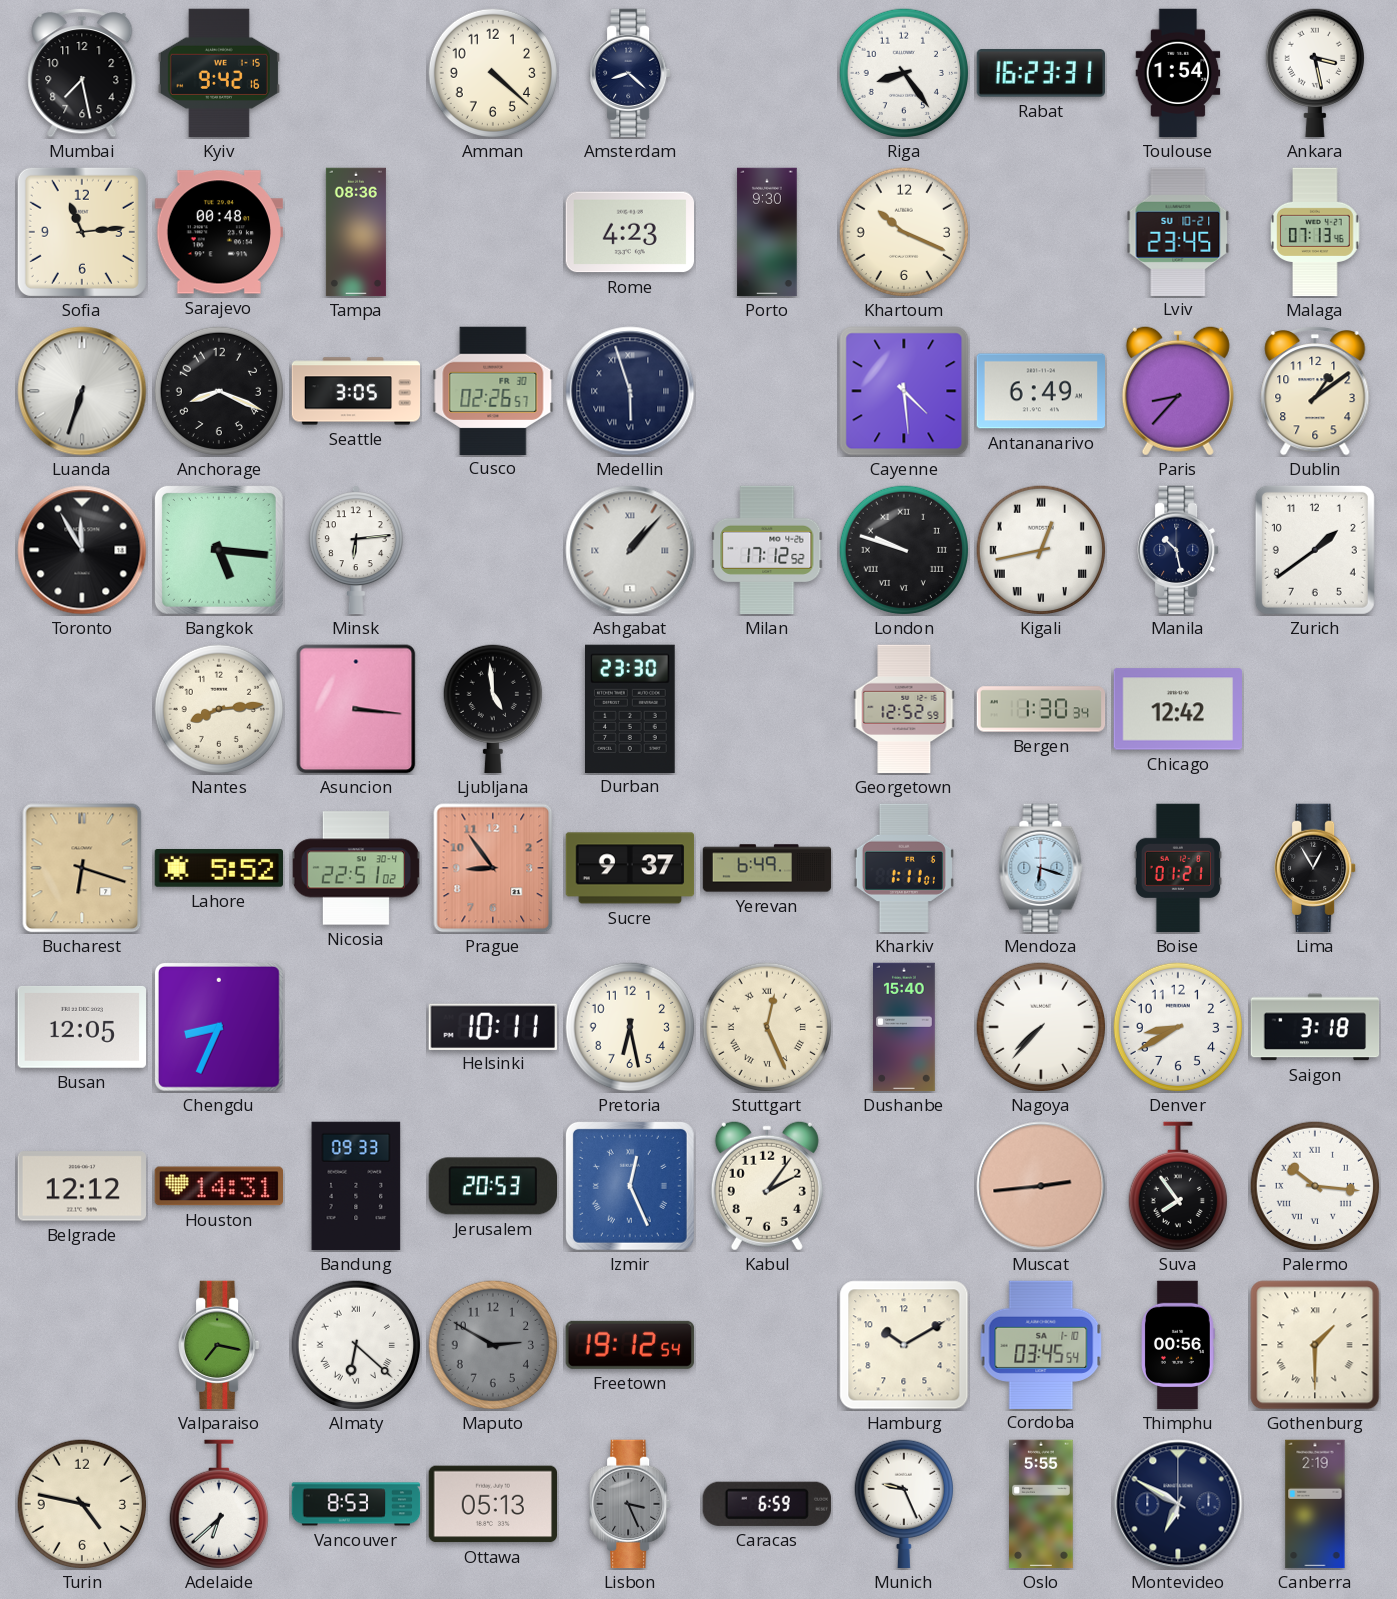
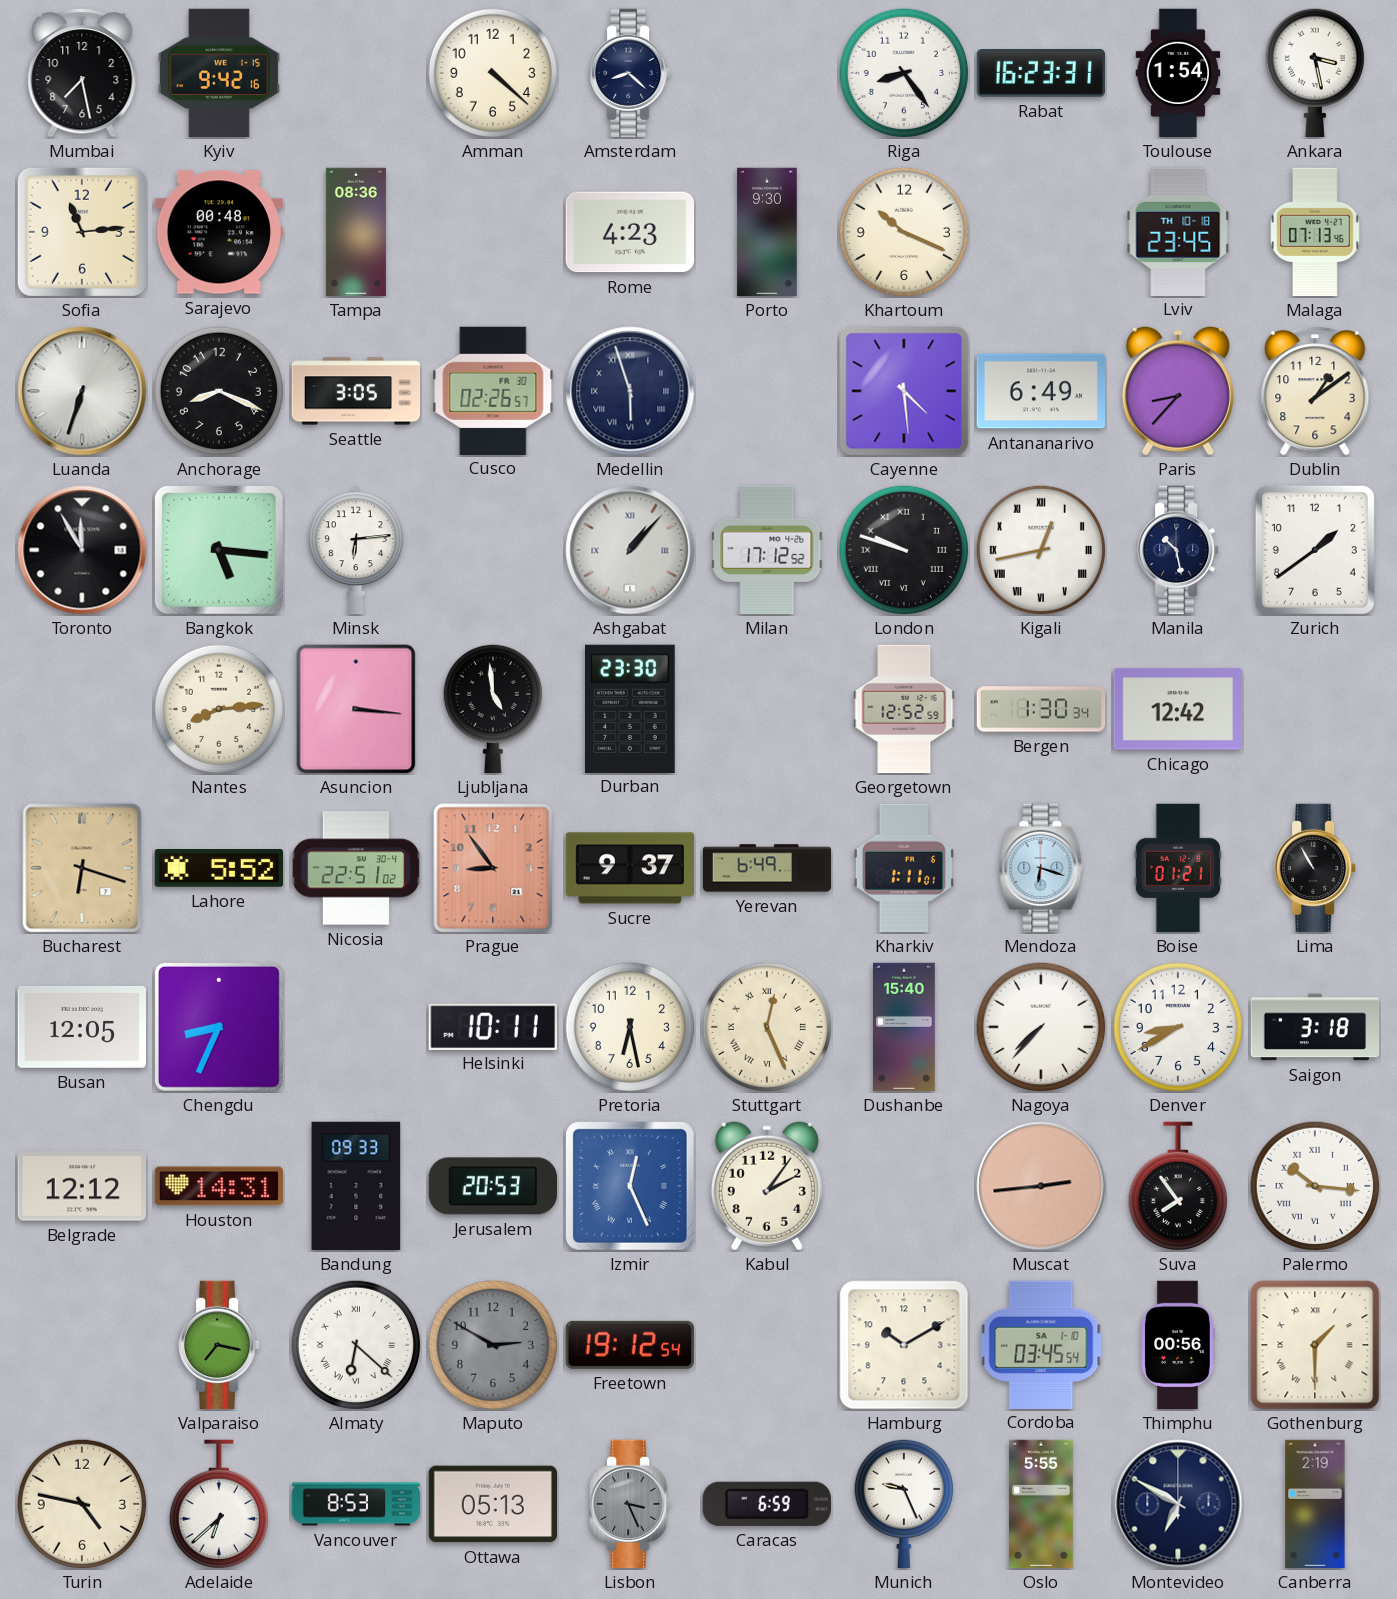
Lviv date: SU 10-21 -> TH 10-18 (1178, 231)
Lima: 12:55 -> 10:55 (1315, 868)
